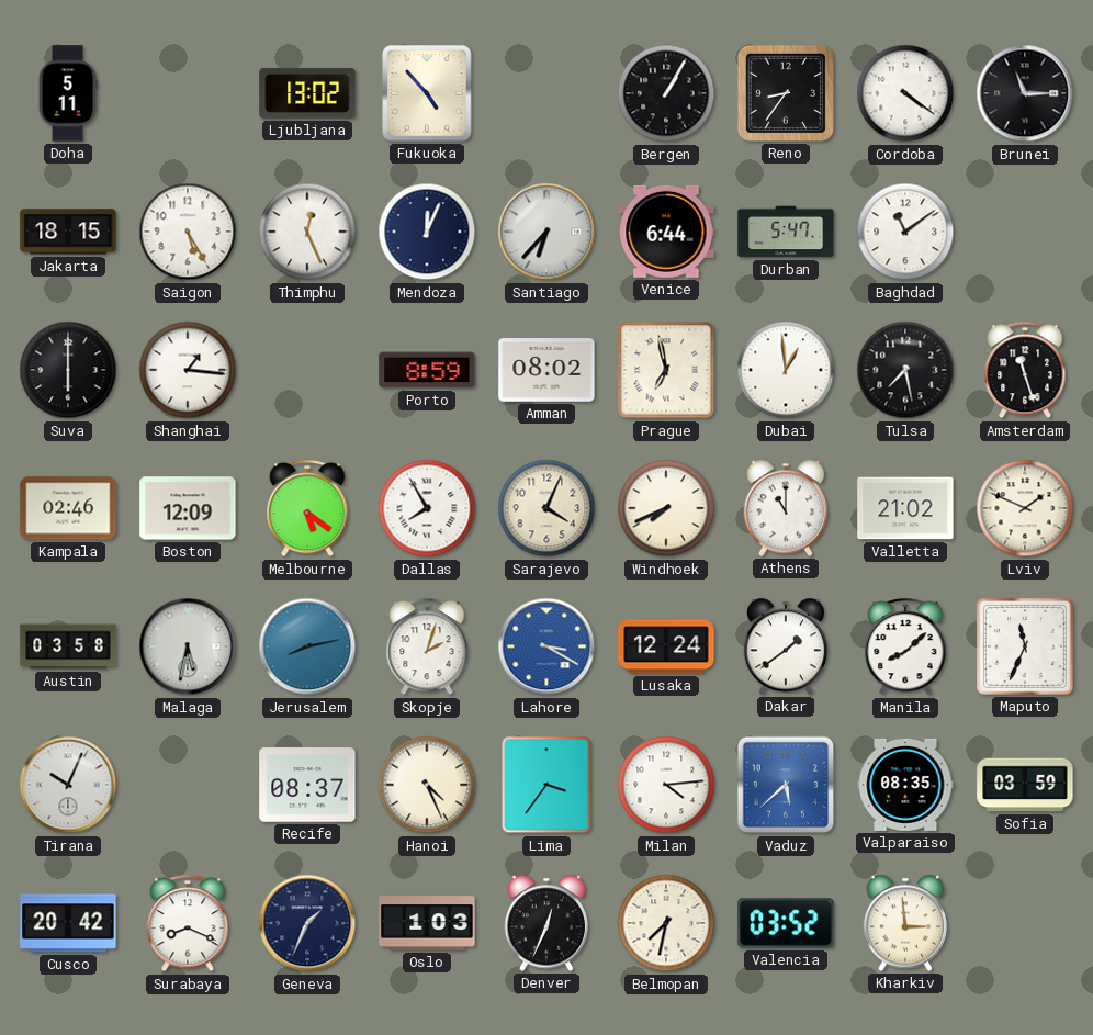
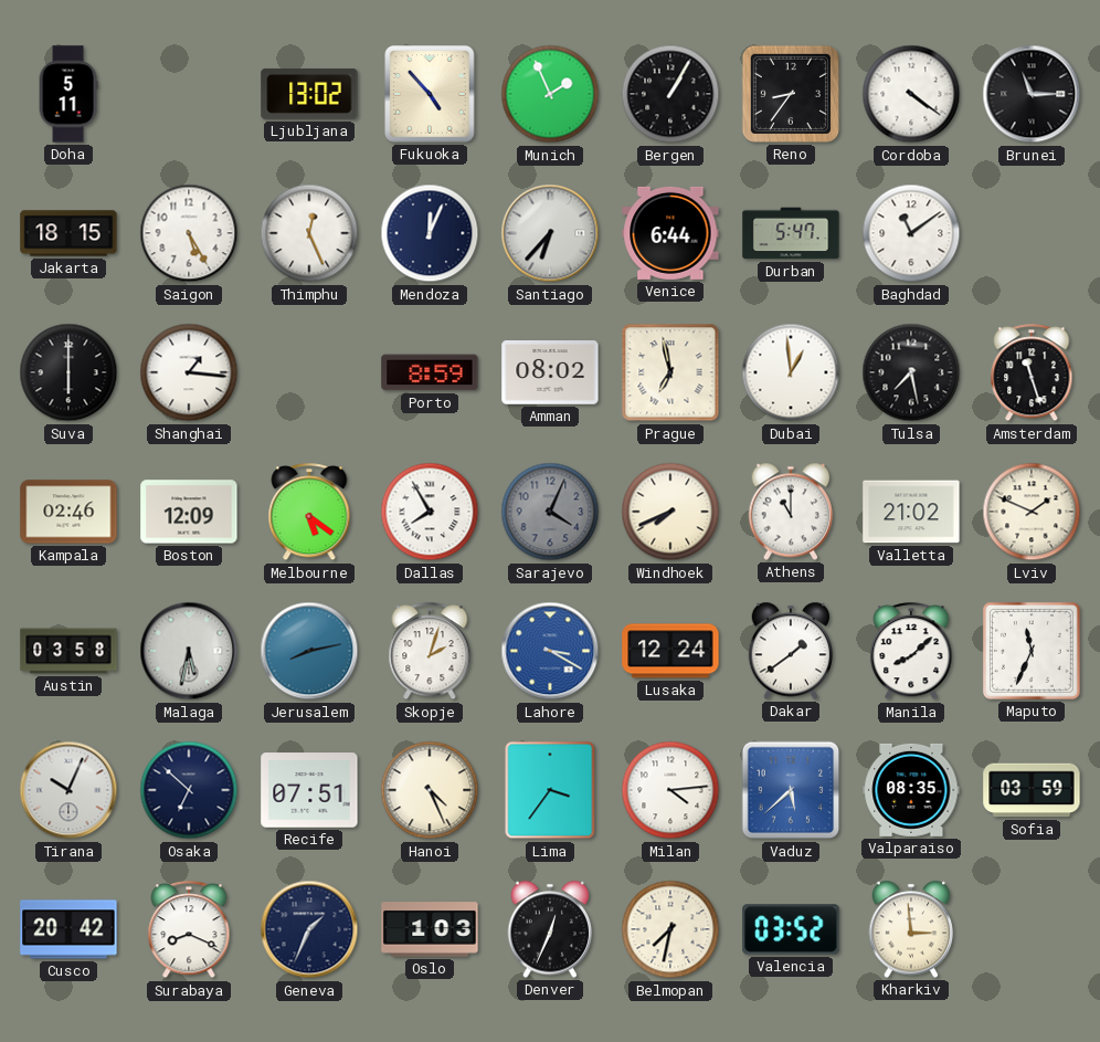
Munich: none -> 1:56 (550, 94)
Sarajevo dial: cream -> grey (550, 512)
Osaka: none -> 6:52 (189, 790)
Recife: 08:37 -> 07:51 (309, 790)
